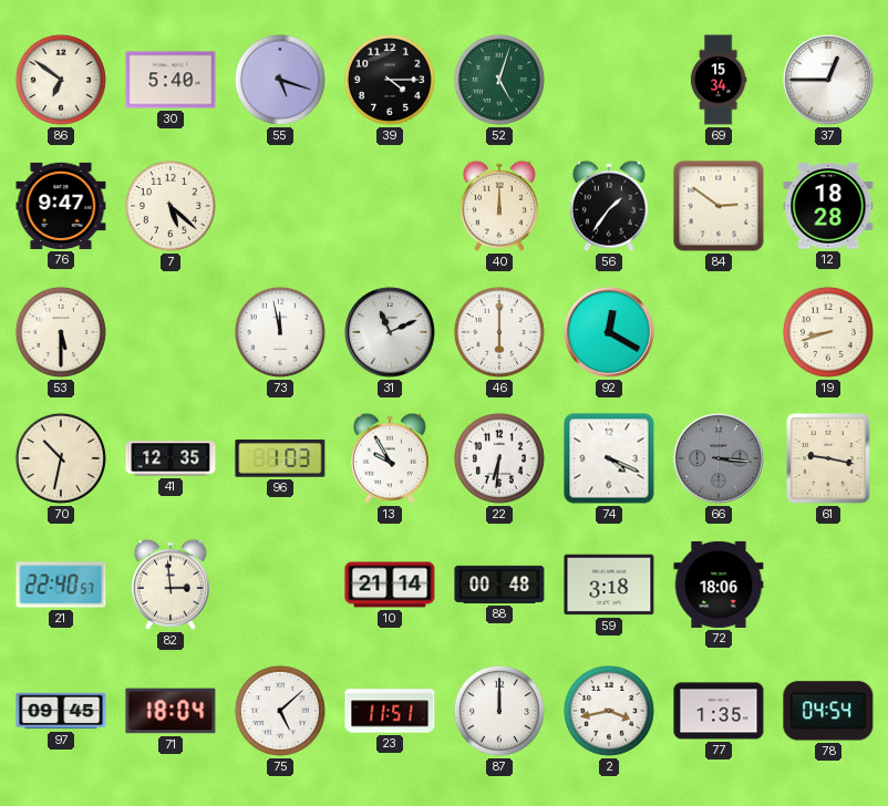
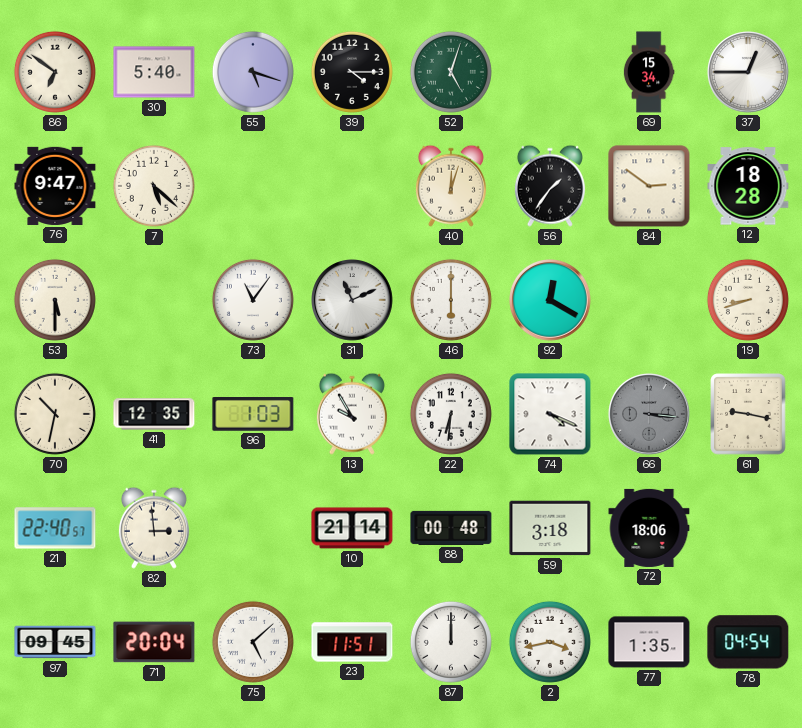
40: 12:00 -> 12:03 (451, 186)
73: 11:58 -> 11:06 (253, 300)
71: 18:04 -> 20:04 (154, 642)
